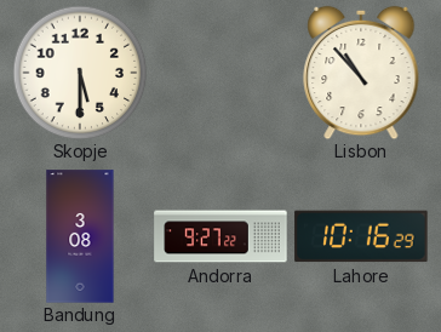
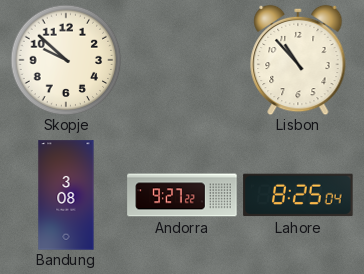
Skopje: 5:30 -> 9:52 (66, 60)
Lahore: 10:16 -> 8:25 (298, 195)
